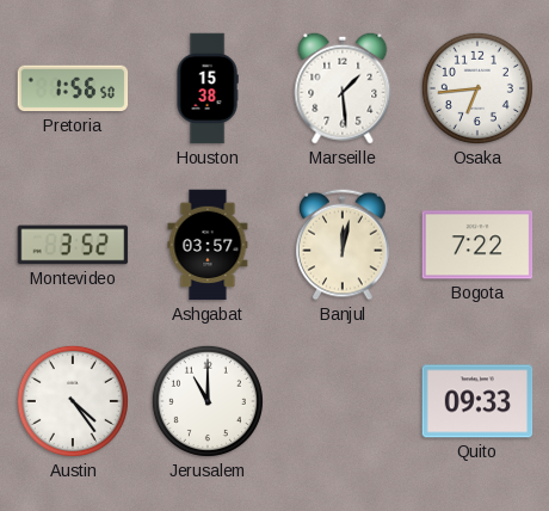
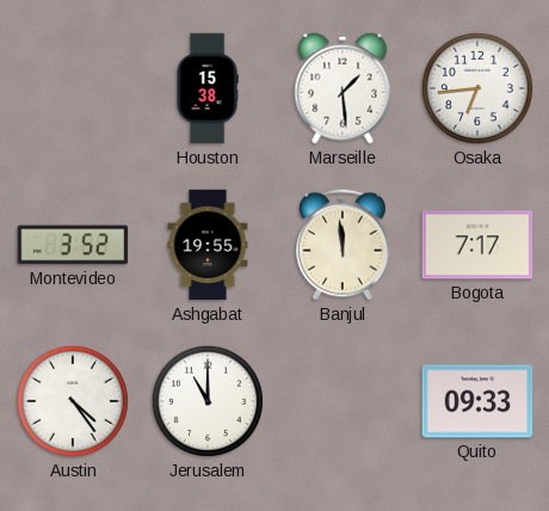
Pretoria: 1:56 -> none (73, 88)
Ashgabat: 03:57 -> 19:55 (208, 245)
Banjul: 12:02 -> 11:59 (343, 245)
Bogota: 7:22 -> 7:17 (477, 245)
